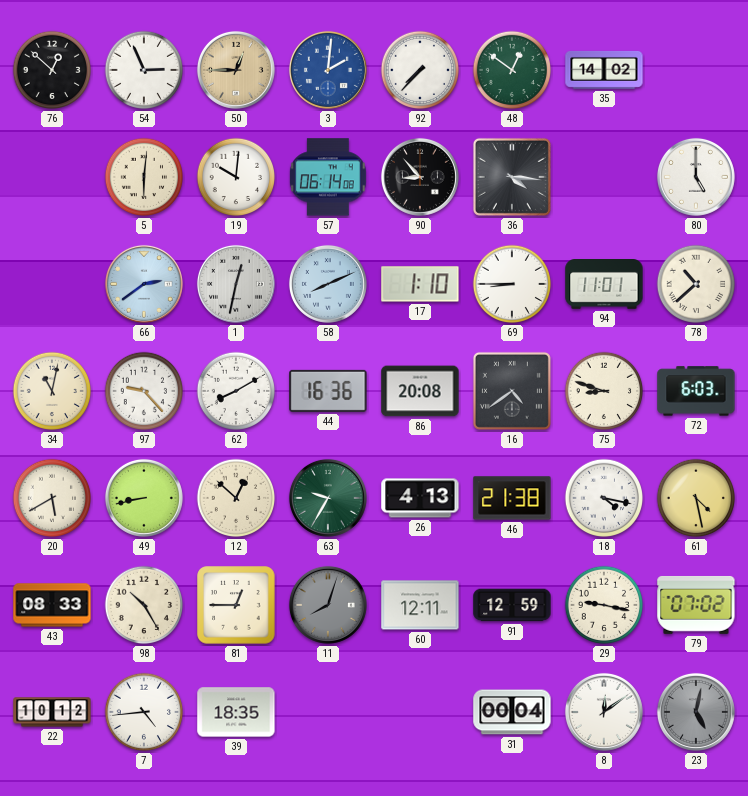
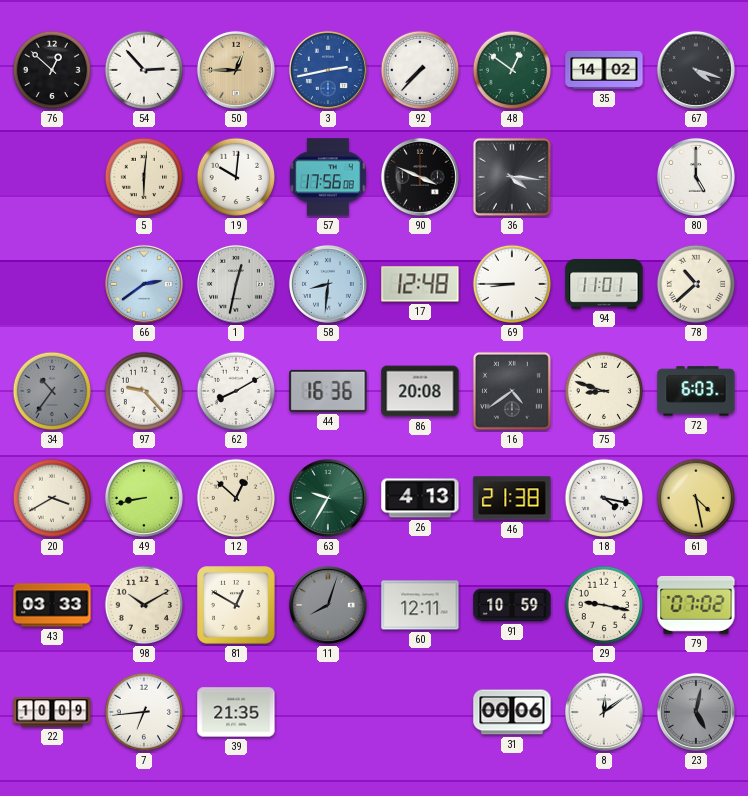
54: 2:56 -> 2:53 (144, 70)
3: 2:01 -> 2:43 (328, 70)
67: none -> 4:18 (696, 70)
57: 06:14 -> 17:56 (328, 177)
90: 8:53 -> 3:49 (420, 177)
58: 8:11 -> 8:31 (328, 284)
17: 1:10 -> 12:48 (420, 284)
34: 11:02 -> 10:36 (52, 391)
34 dial: cream -> grey (52, 391)
20: 5:40 -> 3:40 (52, 498)
43: 08:33 -> 03:33 (52, 605)
98: 10:25 -> 10:10 (144, 605)
81: 12:45 -> 12:50 (236, 605)
91: 12:59 -> 10:59 (512, 605)
22: 10:12 -> 10:09 (52, 712)
7: 4:44 -> 6:44 (144, 712)
39: 18:35 -> 21:35 (236, 712)
31: 00:04 -> 00:06 (512, 712)
